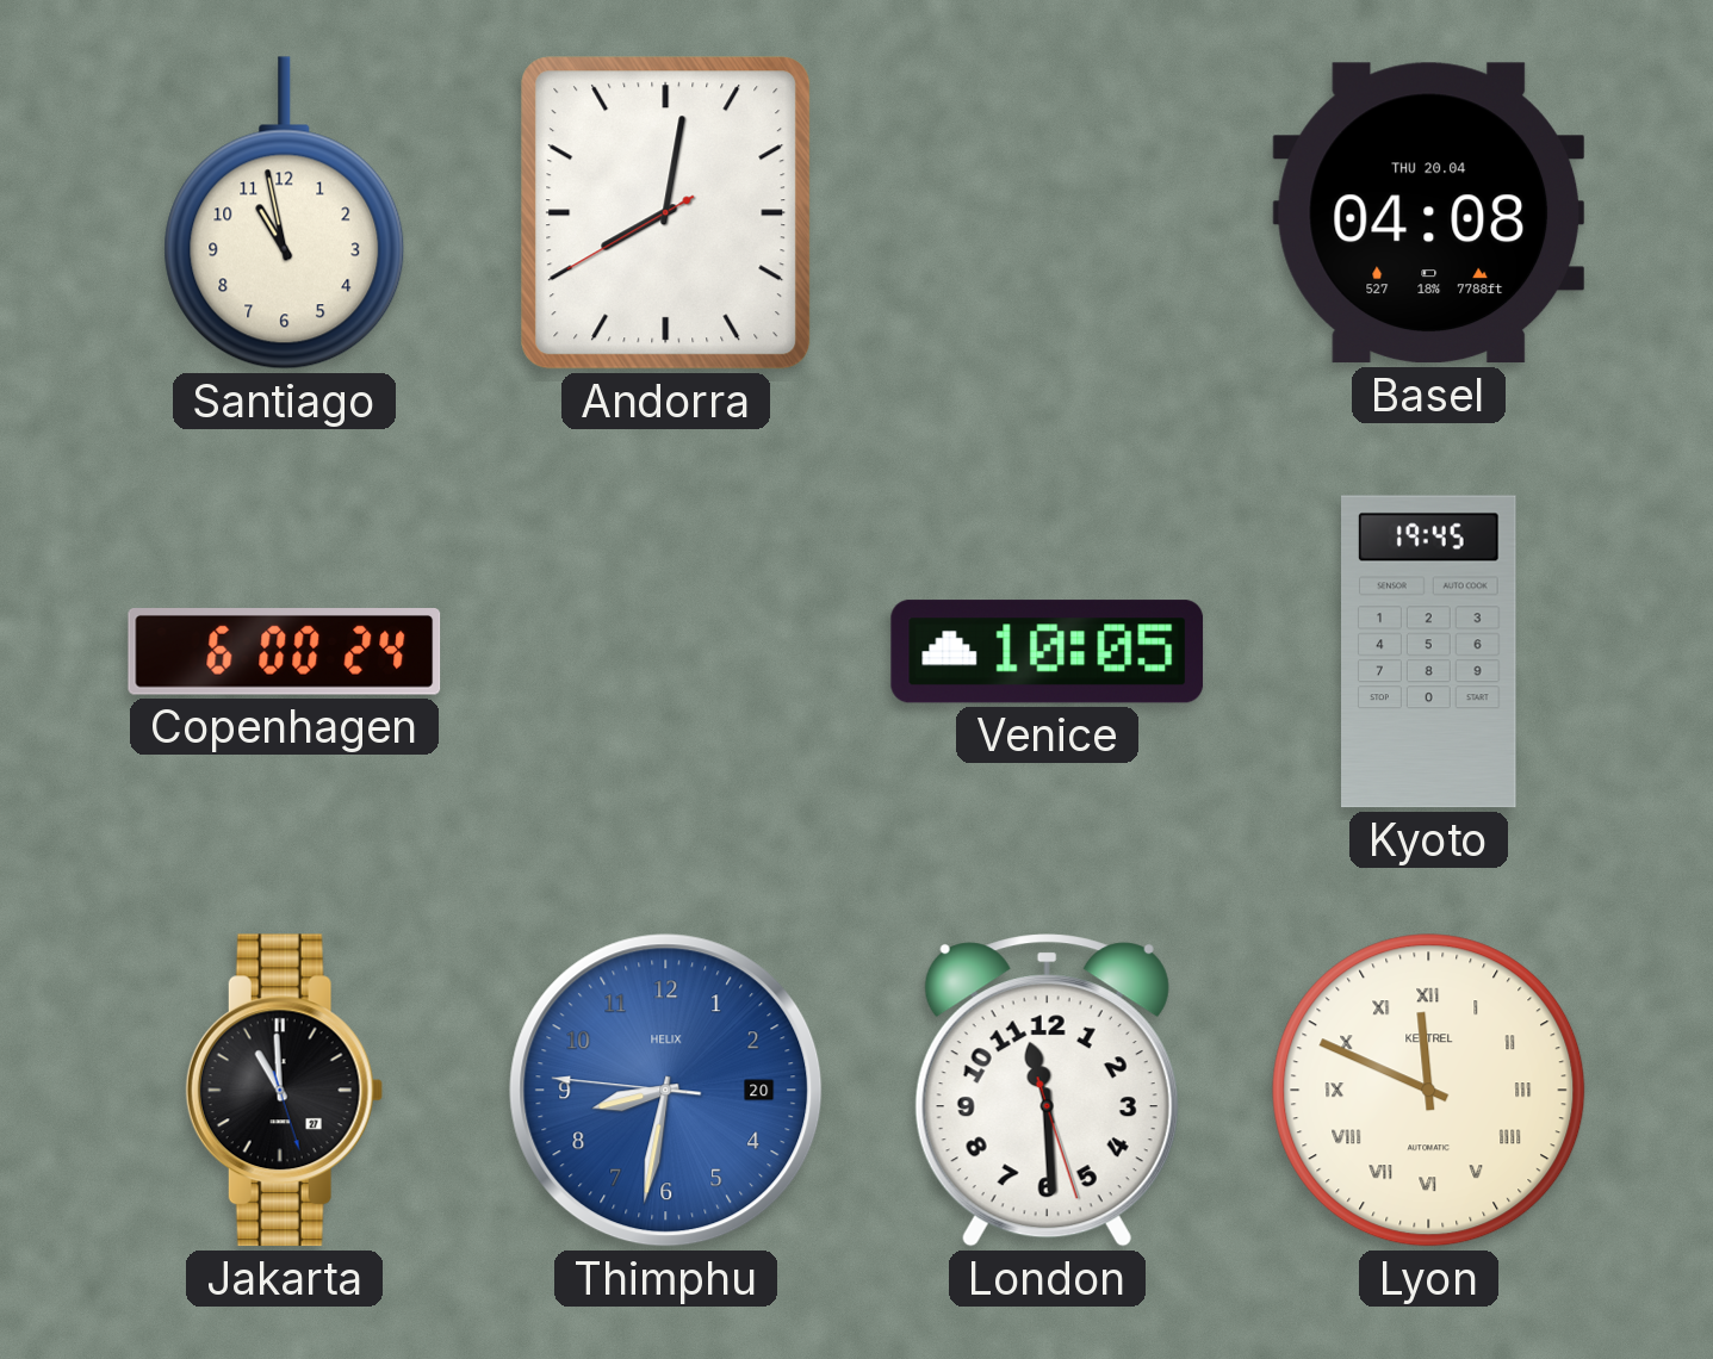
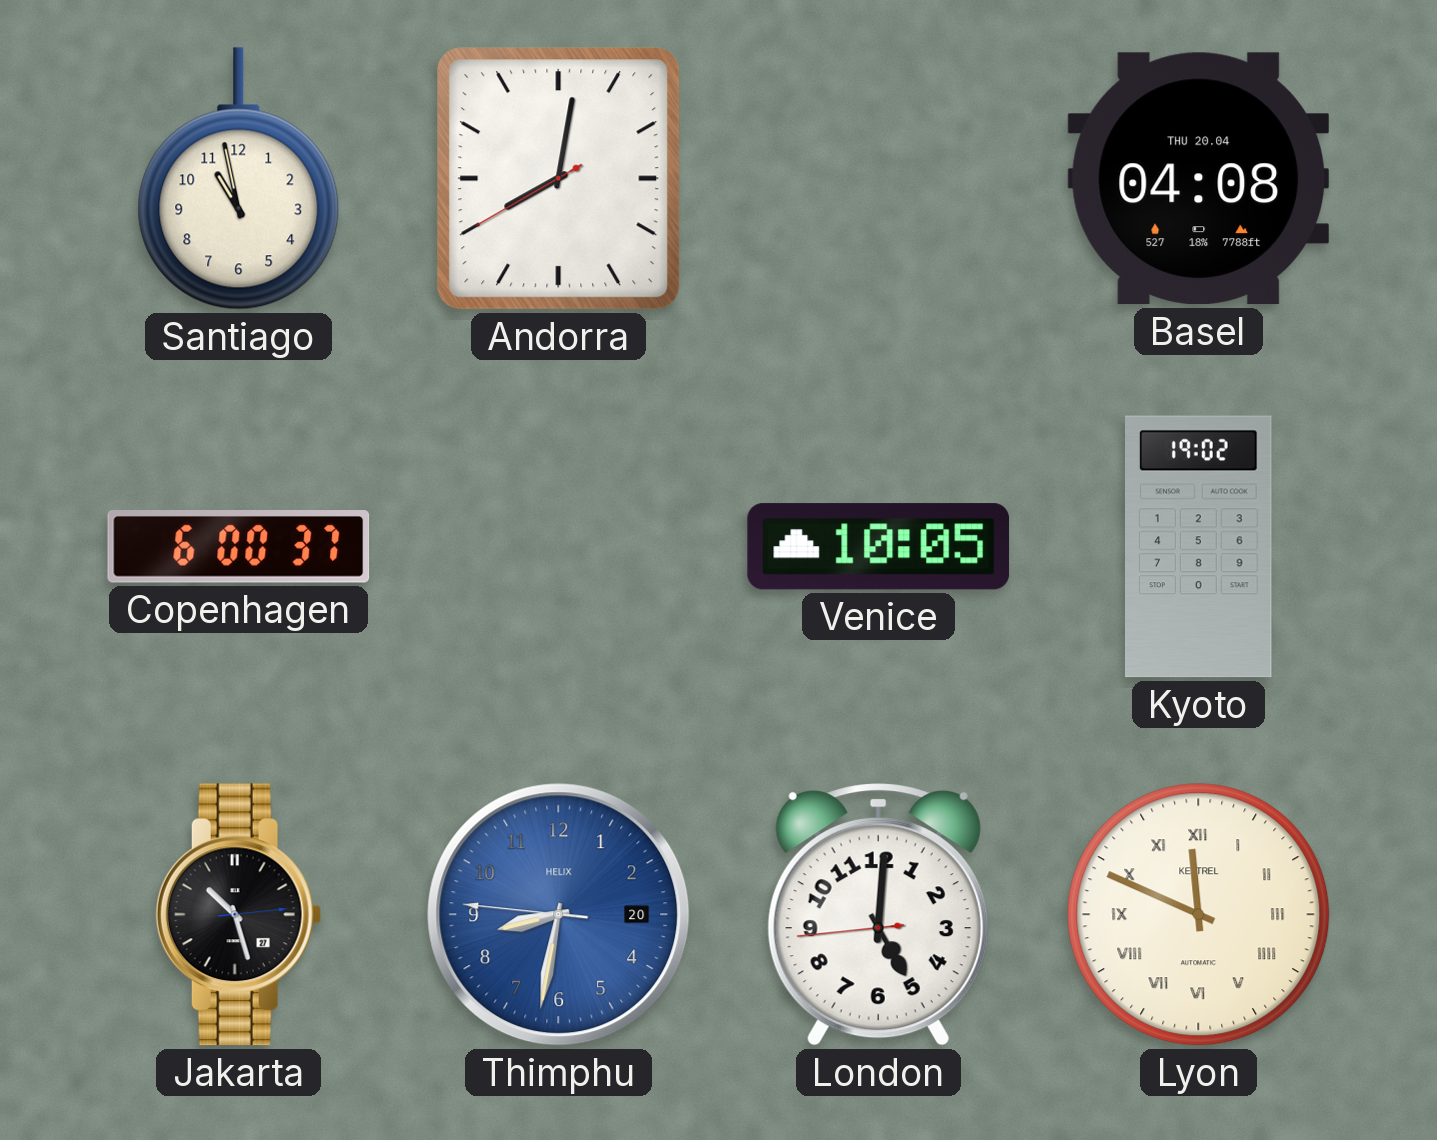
Copenhagen: 6:00:24 -> 6:00:37 (239, 547)
Kyoto: 19:45 -> 19:02 (1199, 547)
Jakarta: 10:59 -> 10:27 (238, 915)
London: 11:29 -> 5:00 (878, 915)
